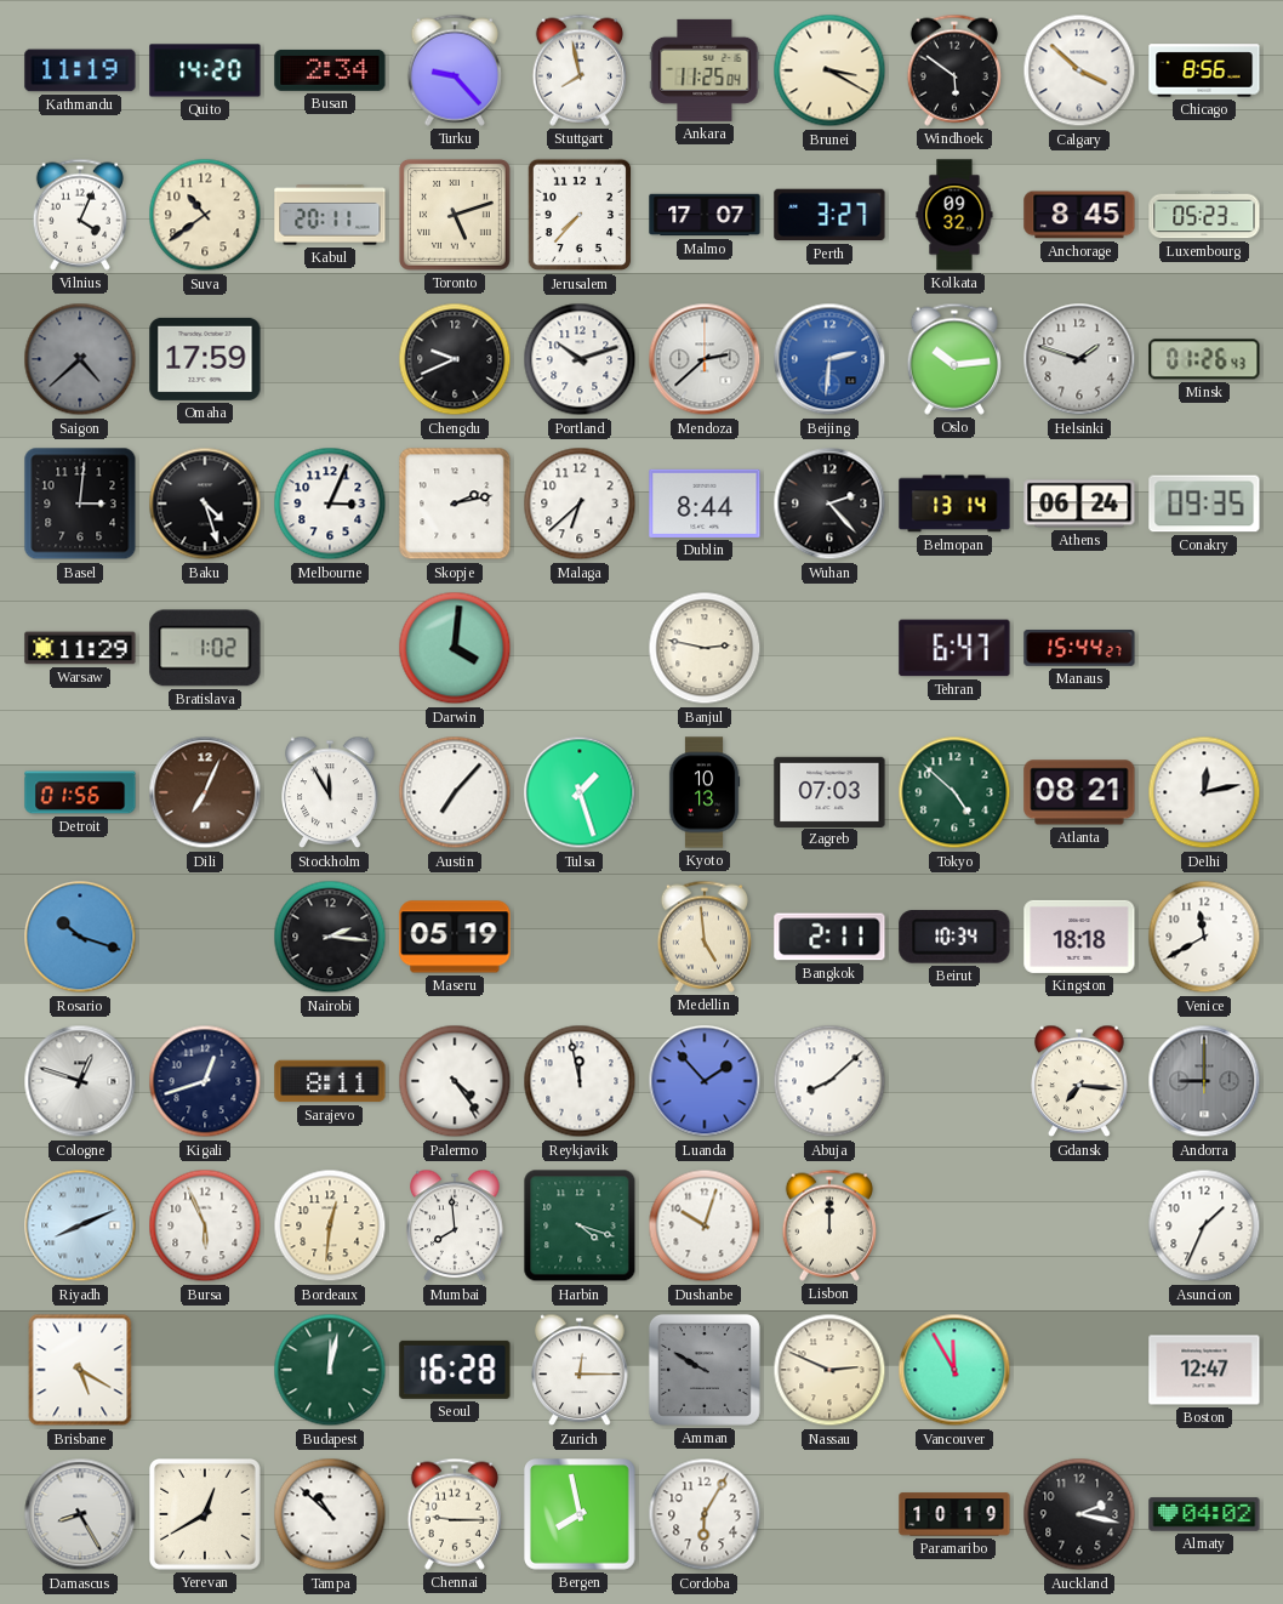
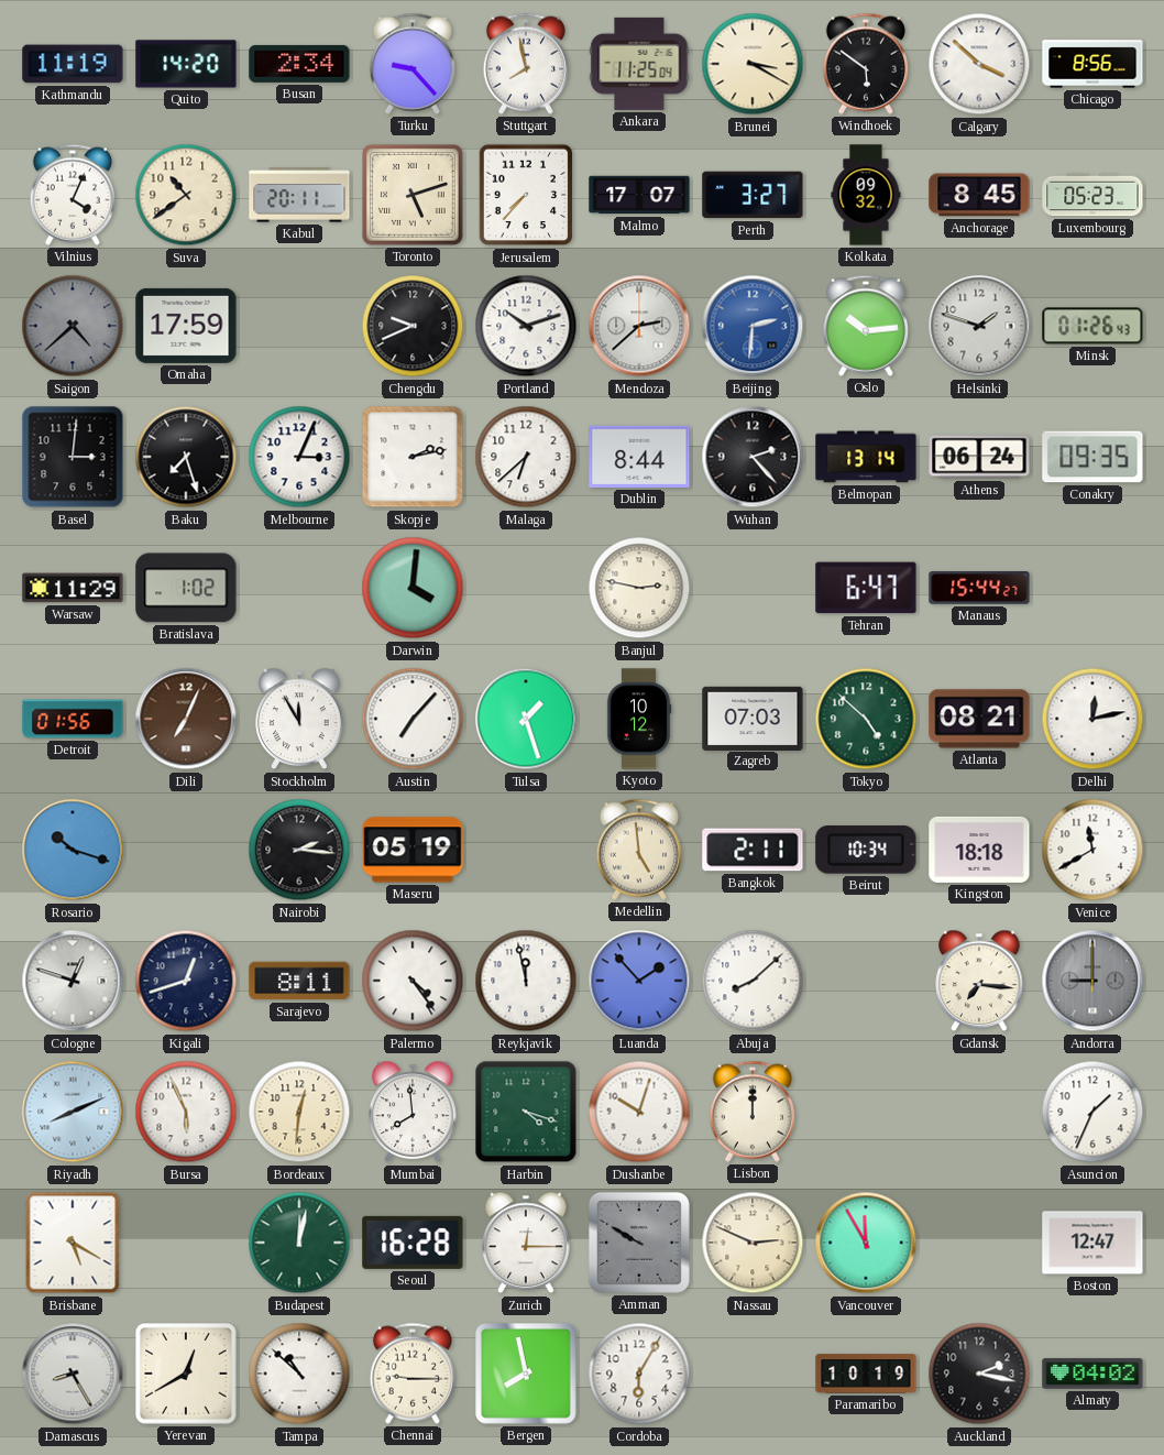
Baku: 4:27 -> 7:27 (186, 457)
Kyoto: 10:13 -> 10:12 (639, 719)
